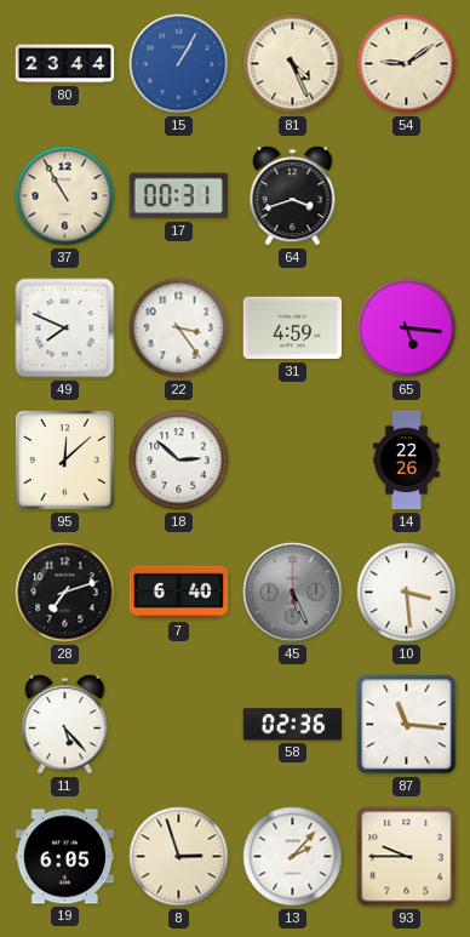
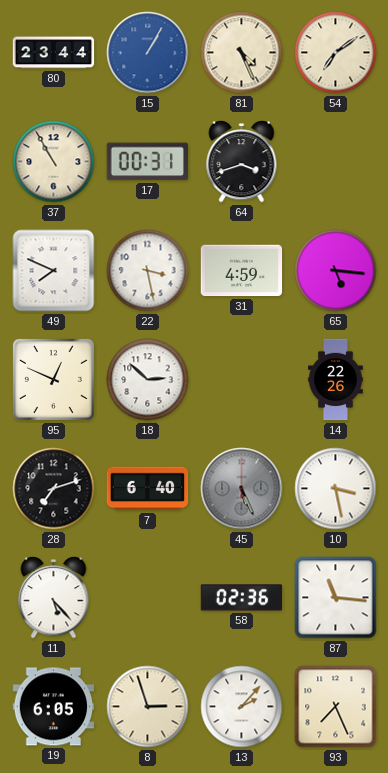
54: 9:09 -> 7:09 (336, 53)
22: 3:24 -> 3:28 (148, 271)
95: 12:08 -> 12:49 (53, 379)
10: 3:29 -> 3:28 (336, 489)
93: 9:45 -> 7:26 (336, 707)
